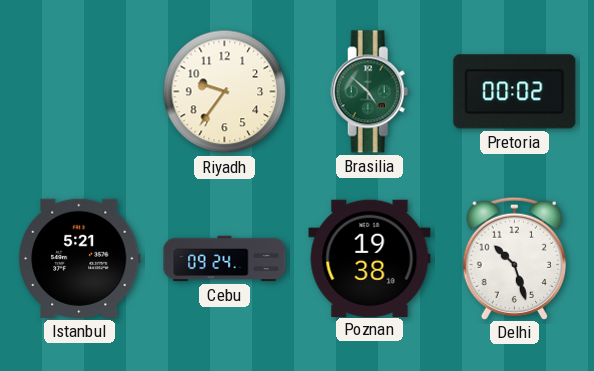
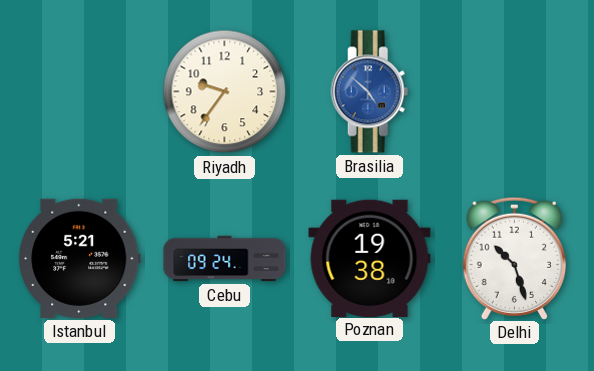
Brasilia dial: green -> blue (370, 92)
Pretoria: 00:02 -> none (515, 92)
